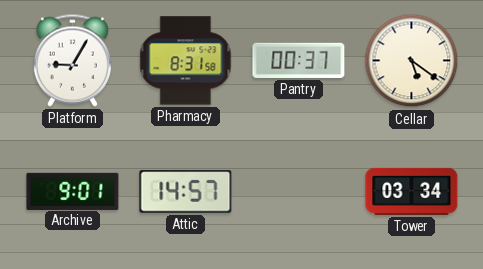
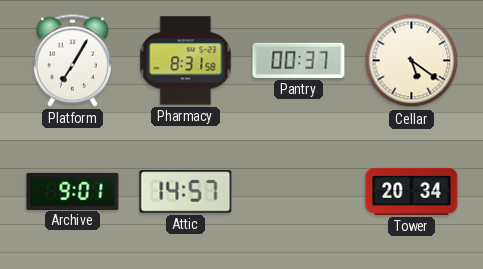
Platform: 9:05 -> 7:05 (72, 60)
Tower: 03:34 -> 20:34 (412, 191)
